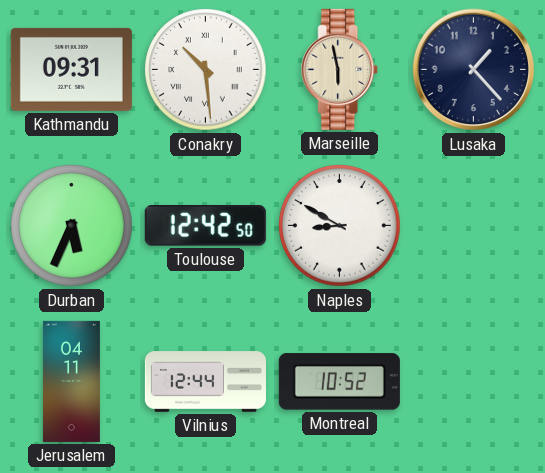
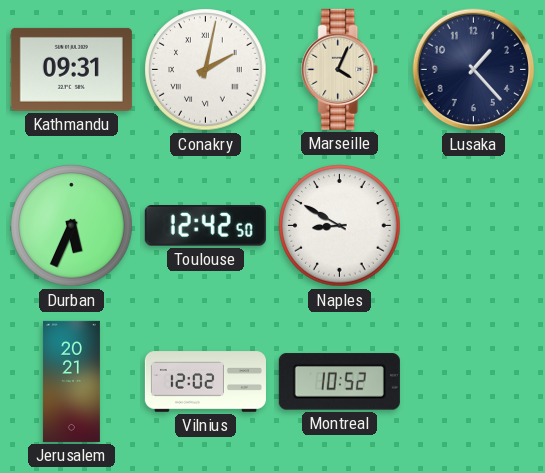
Conakry: 10:29 -> 2:02 (206, 70)
Marseille: 5:58 -> 4:04 (340, 69)
Jerusalem: 04:11 -> 20:21 (71, 381)
Vilnius: 12:44 -> 12:02 (205, 382)
